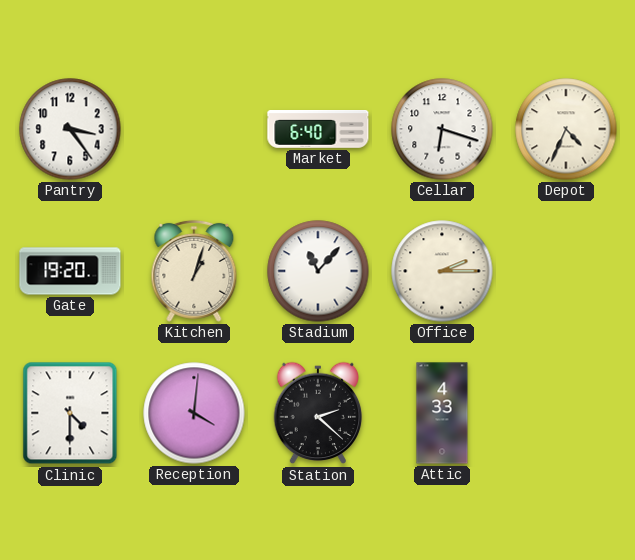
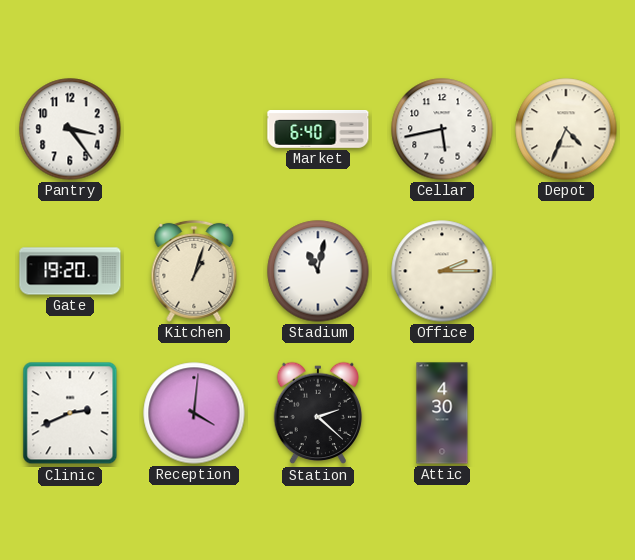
Cellar: 6:18 -> 5:43 (442, 129)
Stadium: 11:07 -> 11:02 (318, 271)
Clinic: 4:30 -> 2:41 (70, 413)
Attic: 4:33 -> 4:30 (442, 413)
